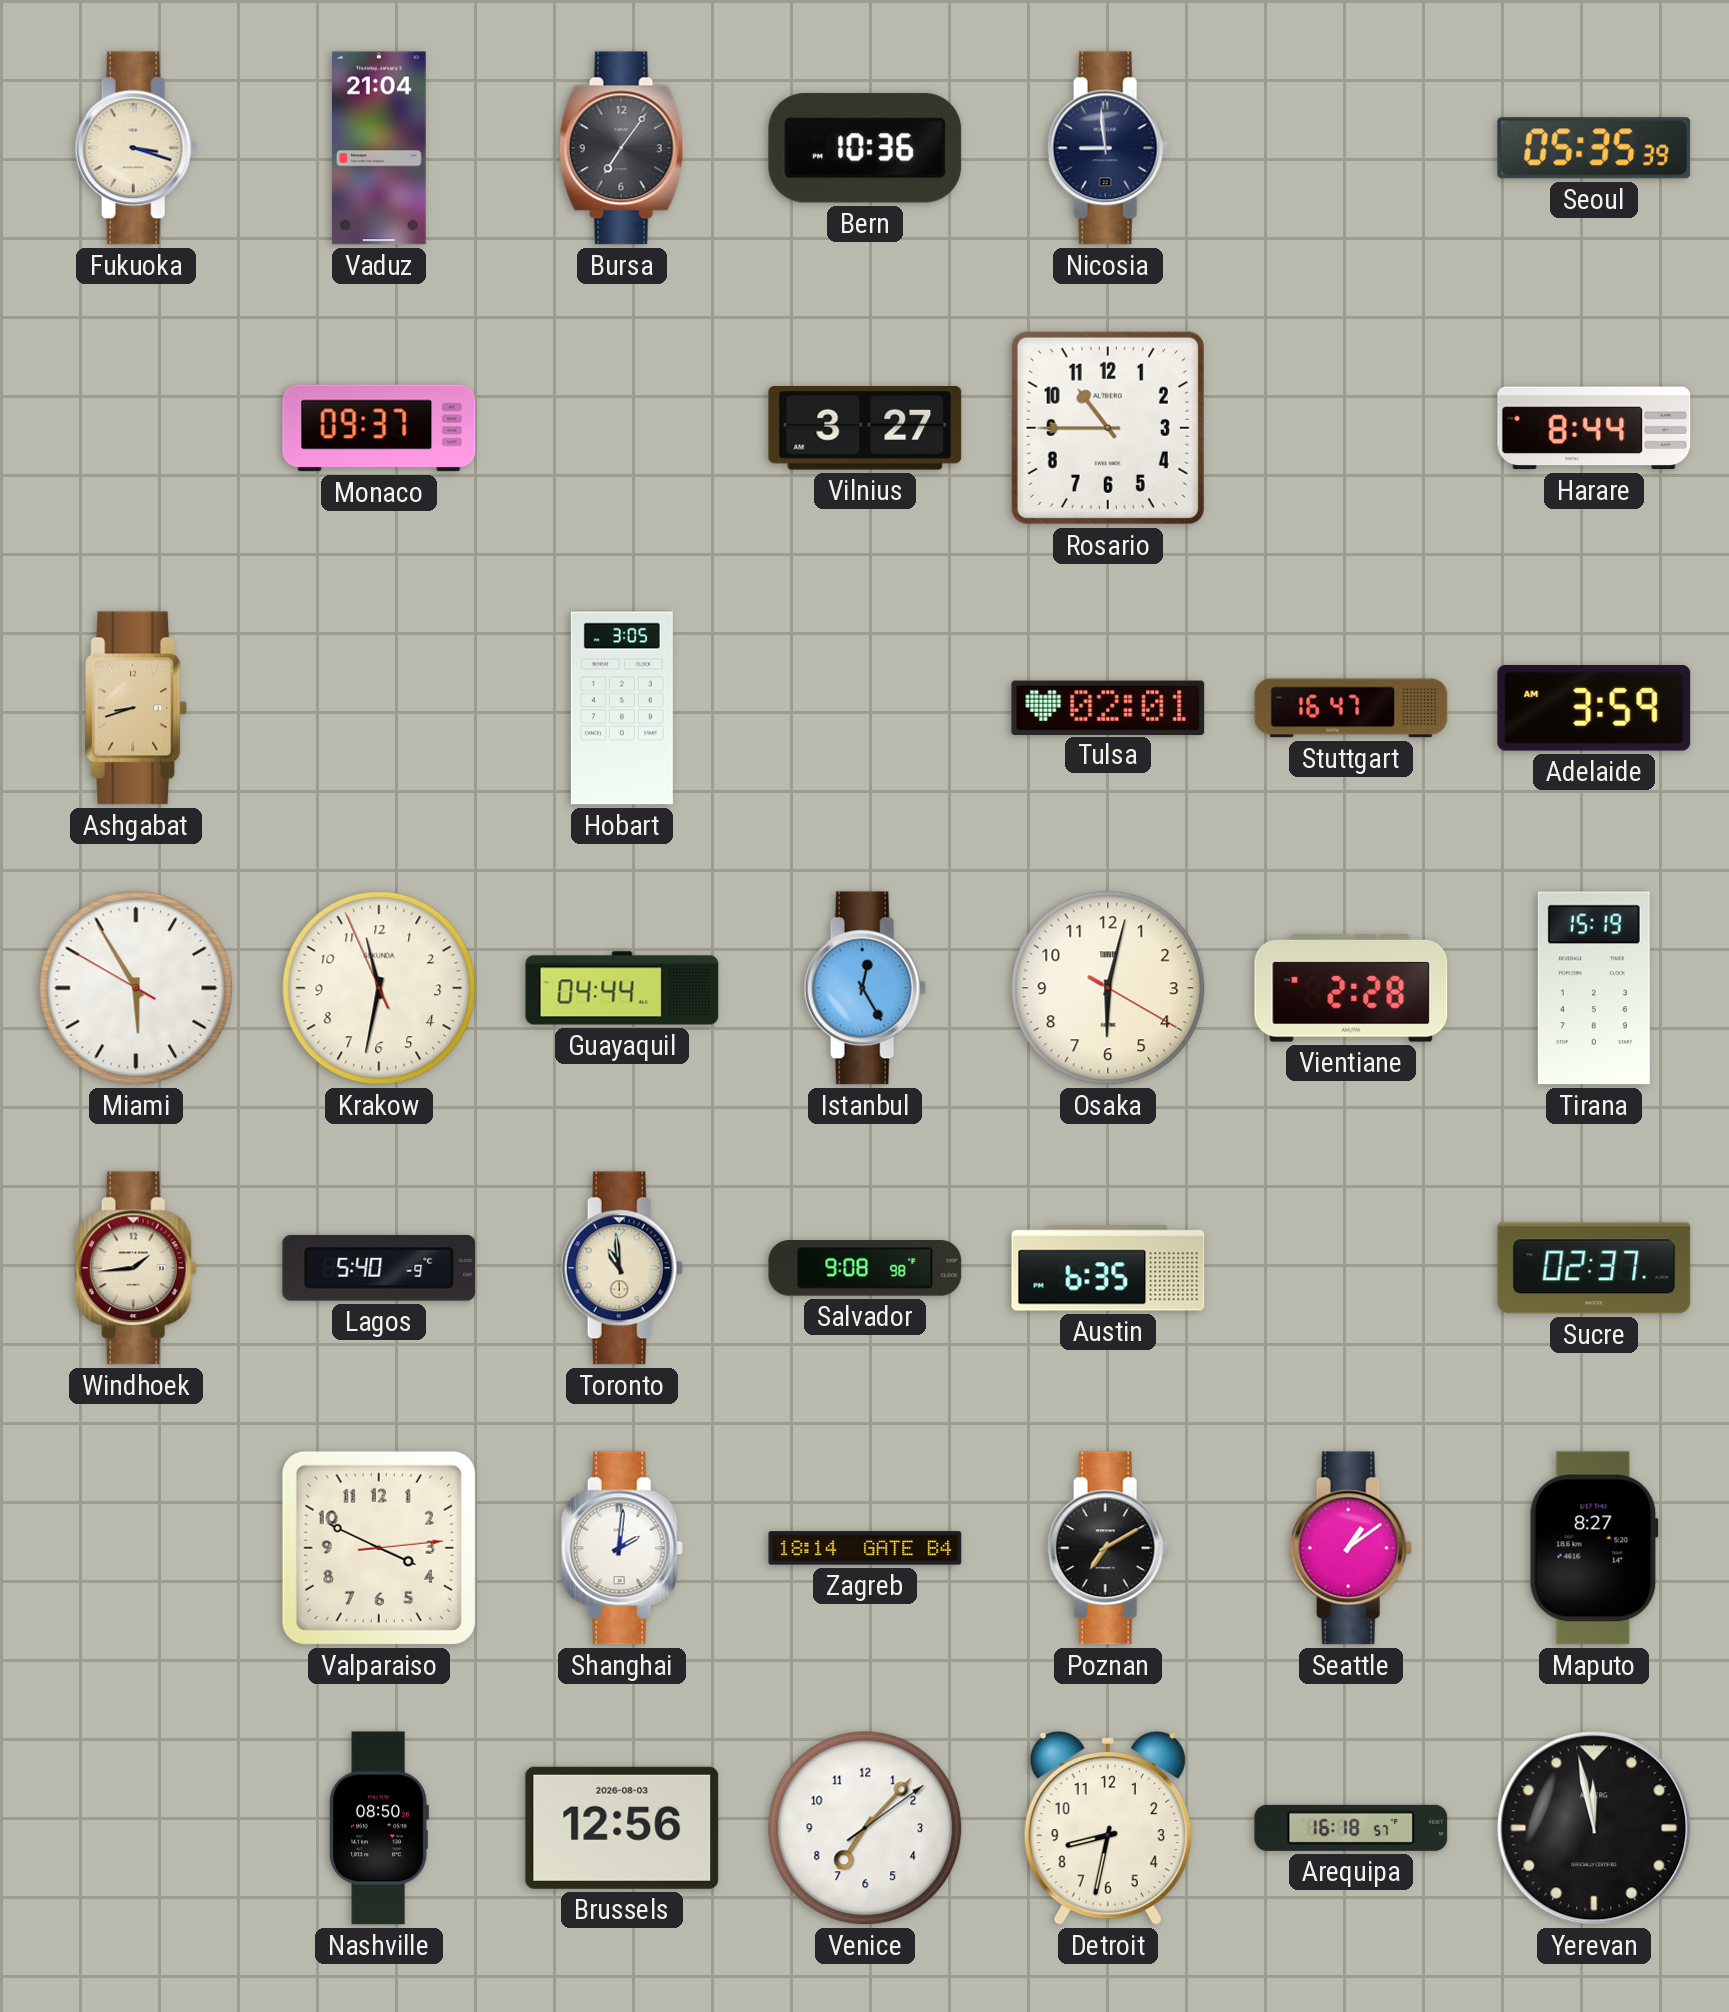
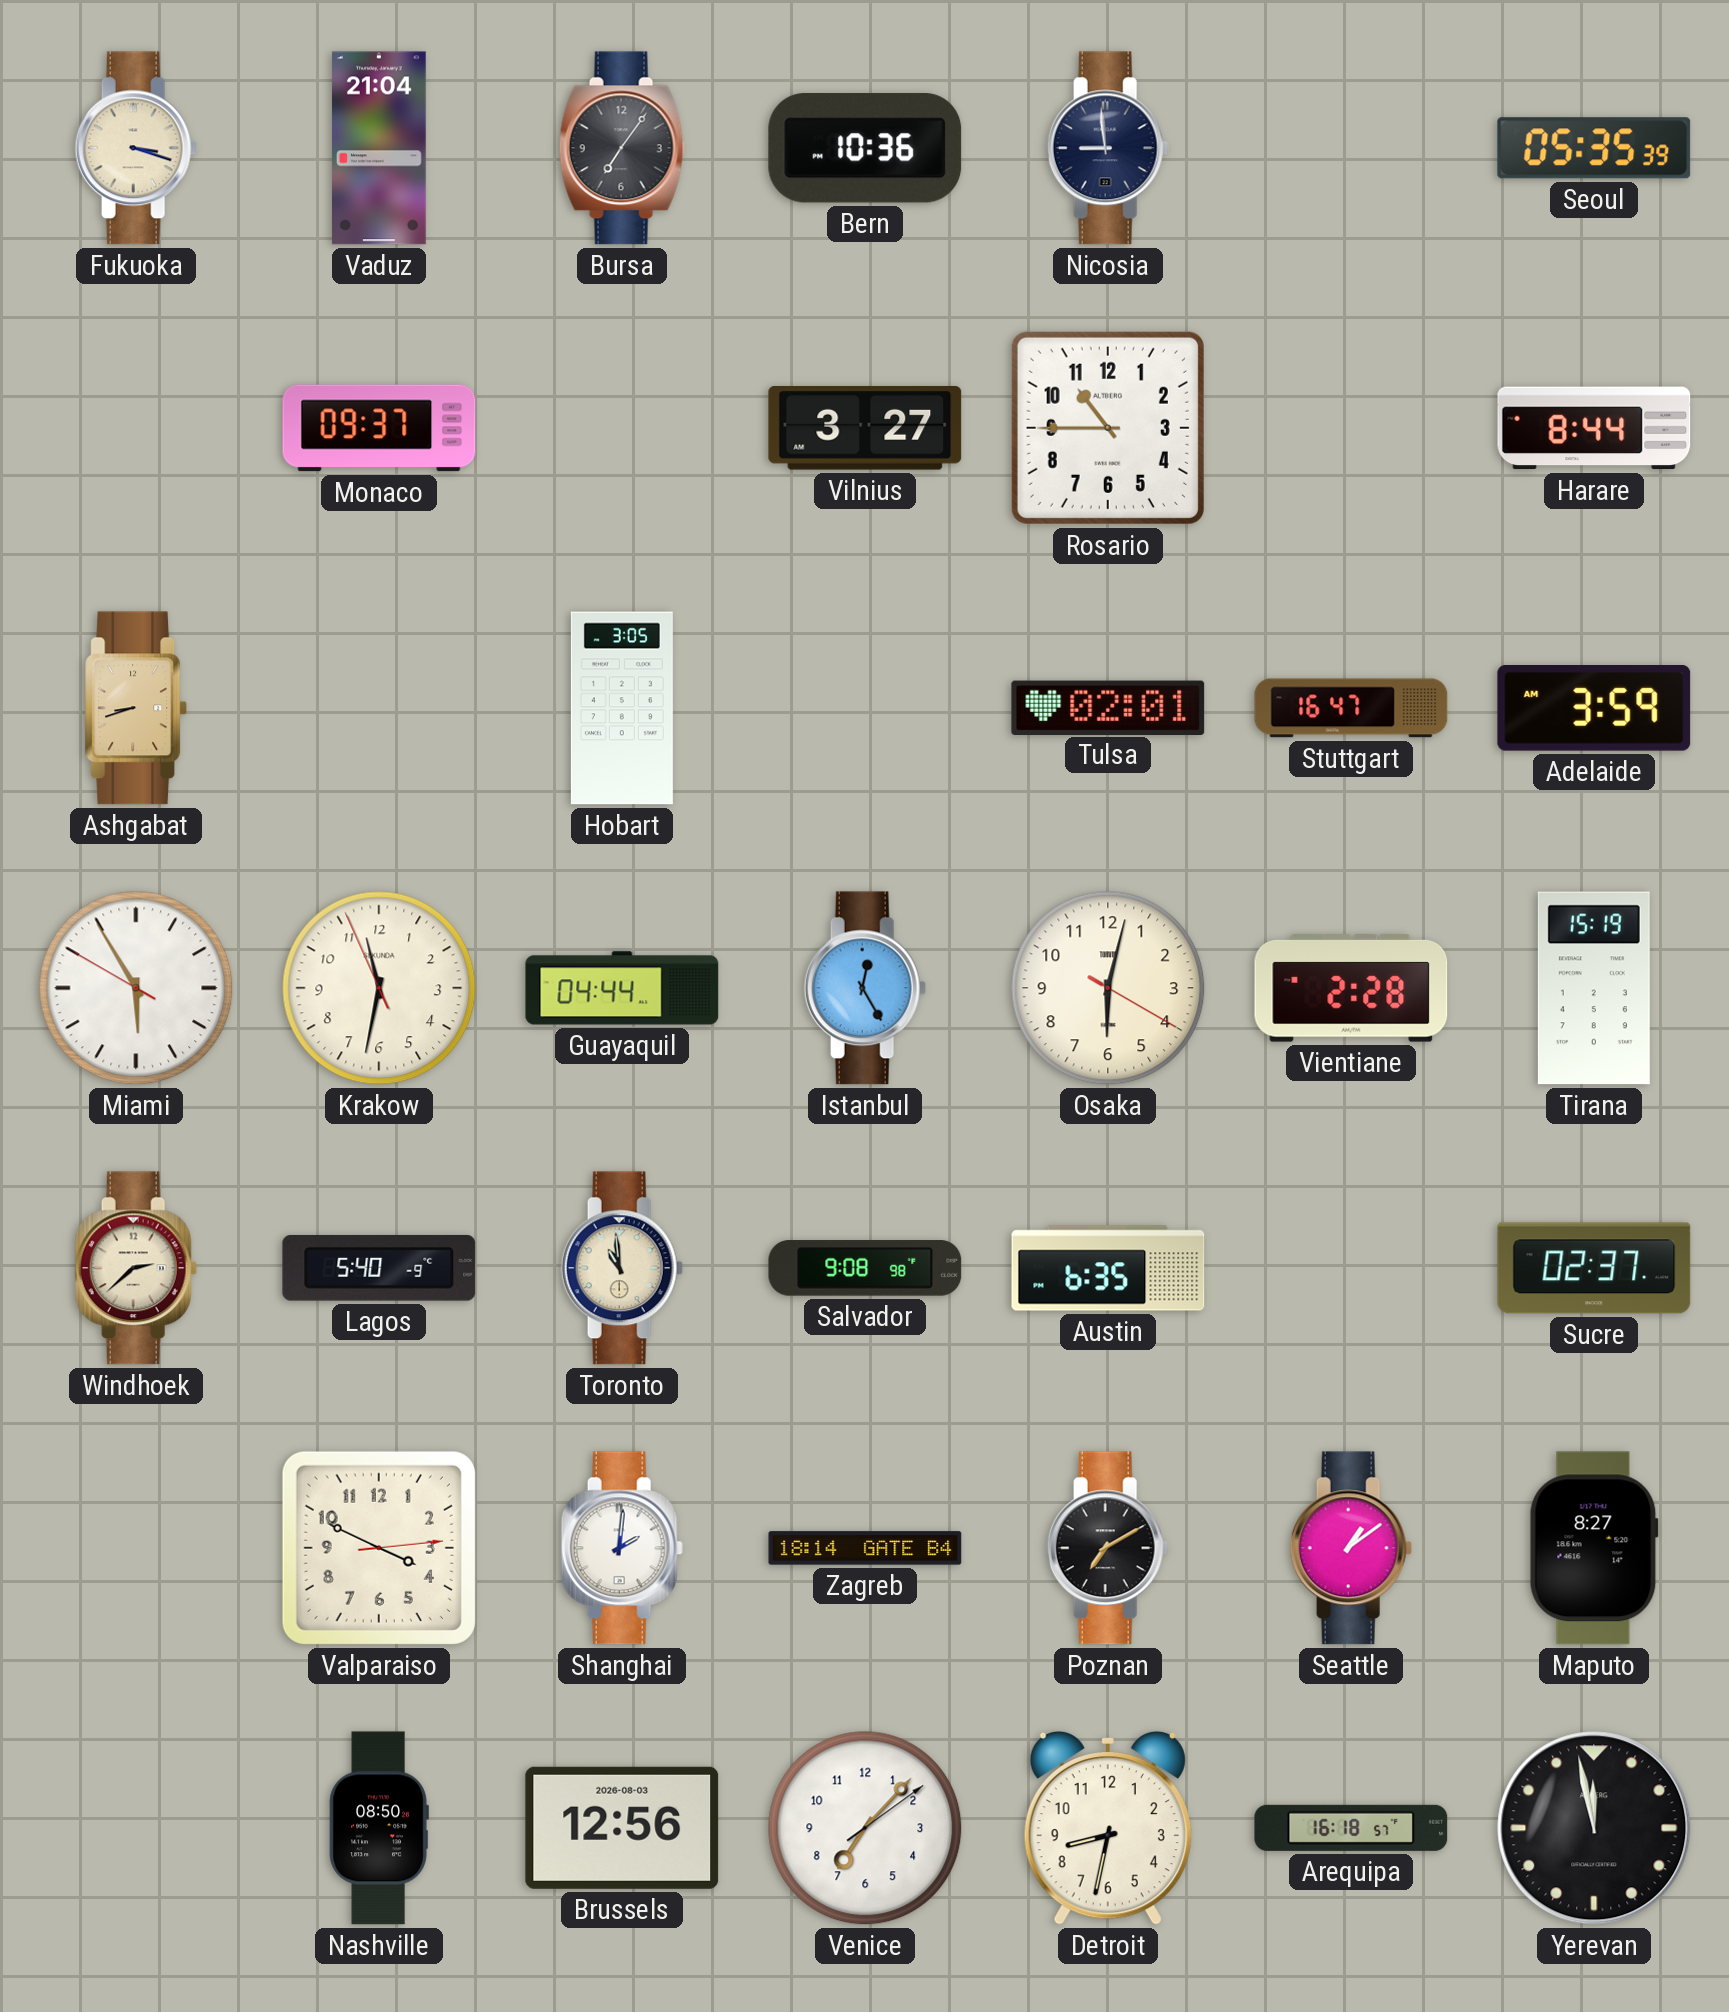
Windhoek: 1:44 -> 2:38 (136, 1268)
